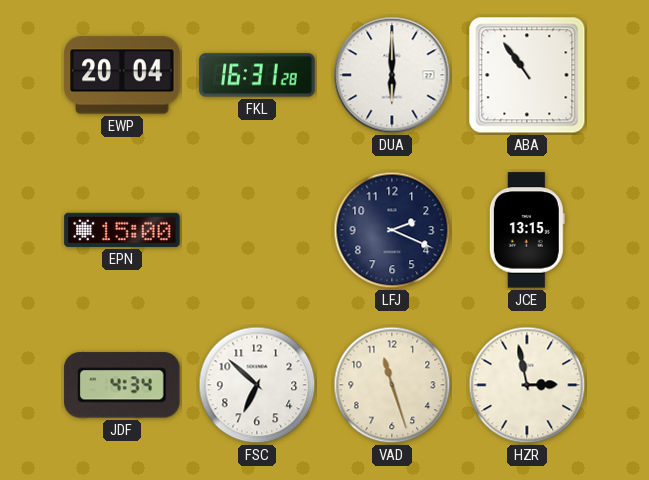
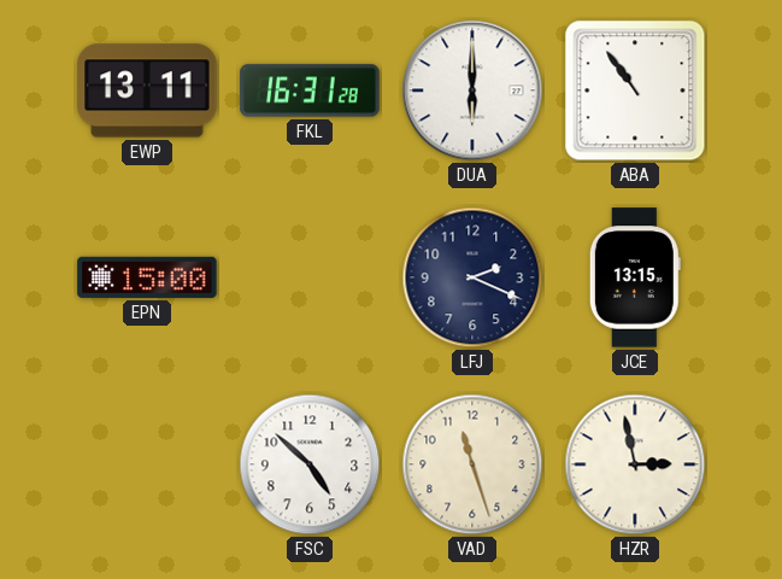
EWP: 20:04 -> 13:11 (147, 90)
JDF: 4:34 -> none (122, 385)
FSC: 6:52 -> 4:52 (310, 464)
